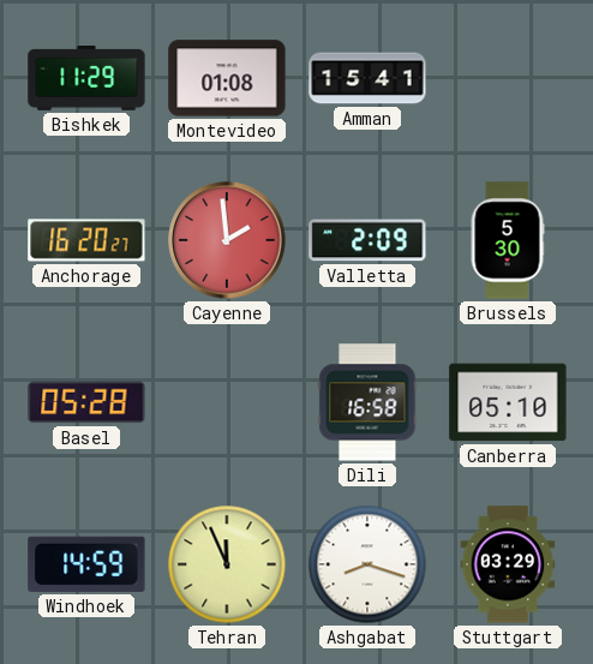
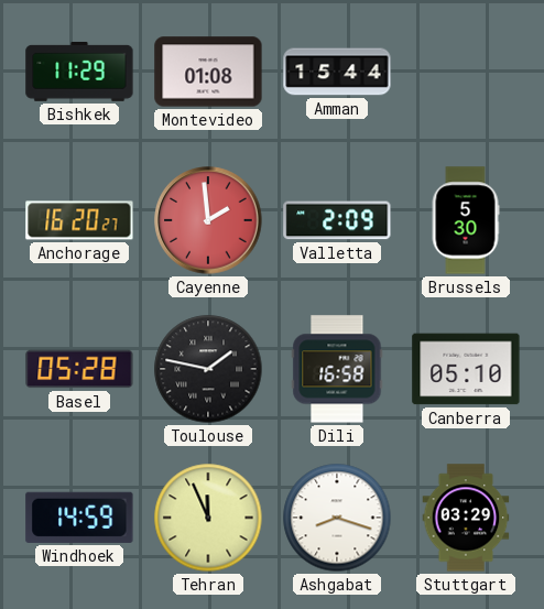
Amman: 15:41 -> 15:44 (337, 72)
Toulouse: none -> 1:47 (208, 369)
